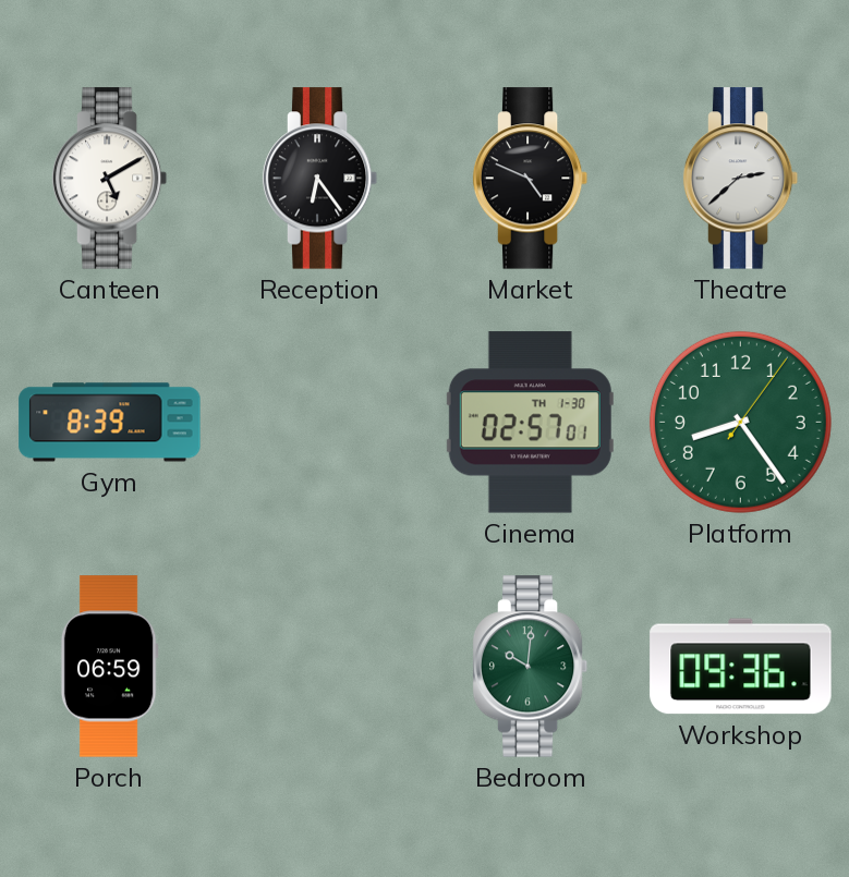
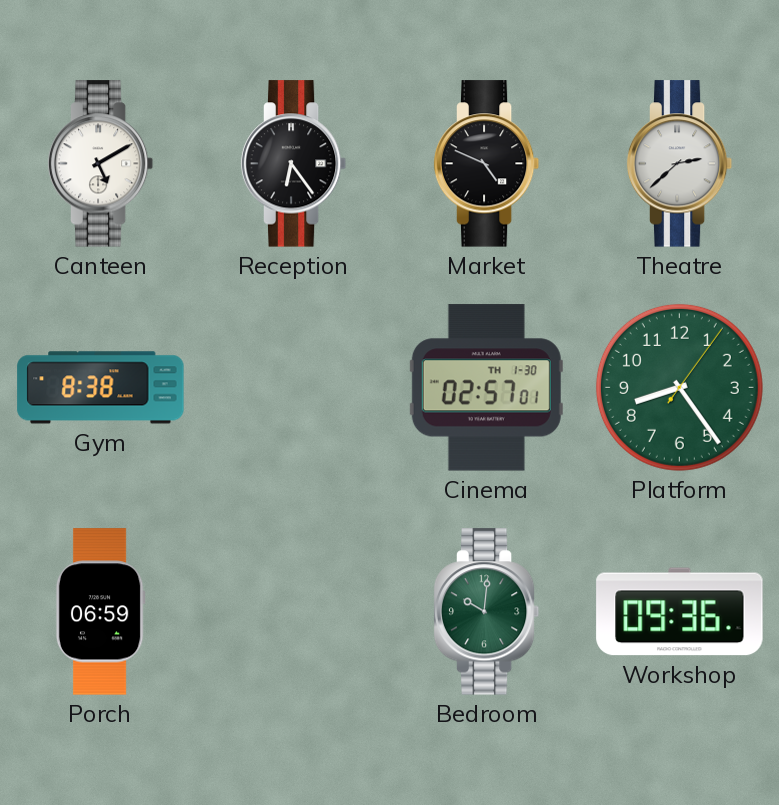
Gym: 8:39 -> 8:38 (101, 388)
